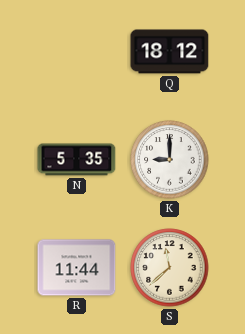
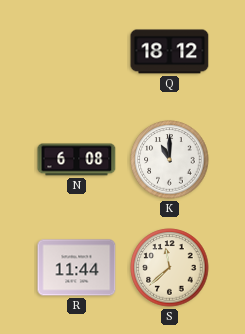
N: 5:35 -> 6:08 (77, 160)
K: 9:00 -> 11:00 (170, 160)
